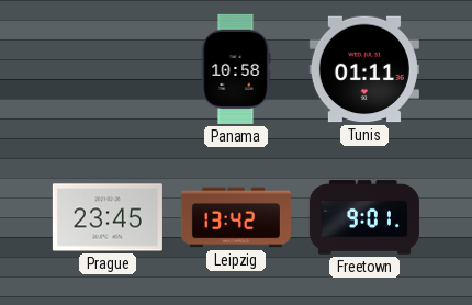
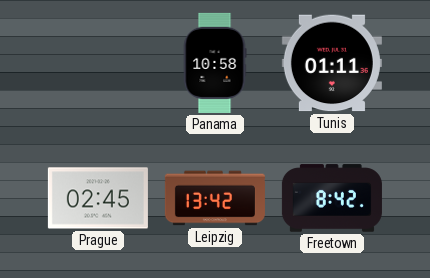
Prague: 23:45 -> 02:45 (98, 198)
Freetown: 9:01 -> 8:42 (332, 198)
